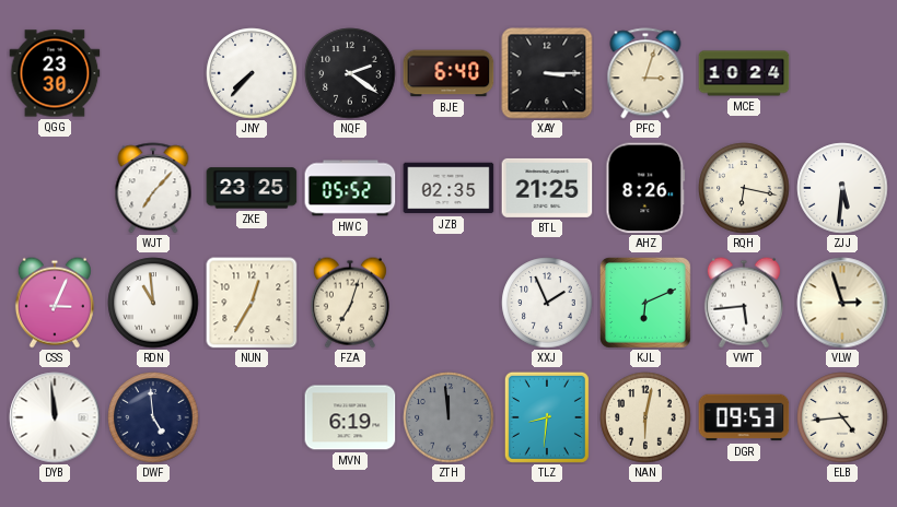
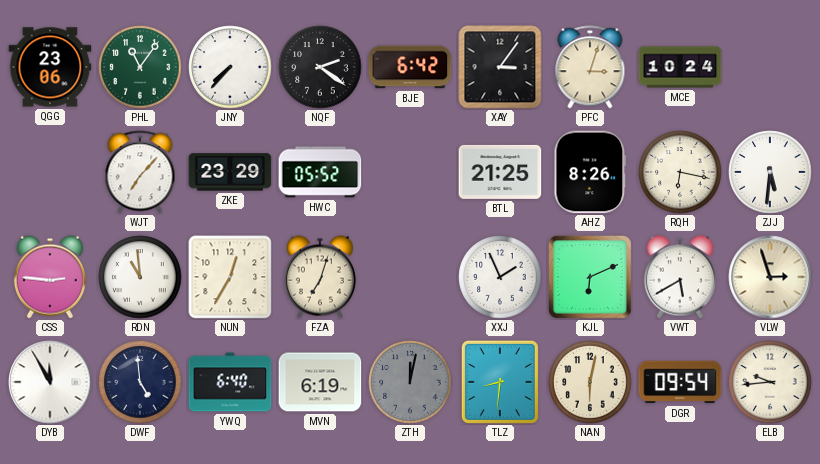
QGG: 23:30 -> 23:06 (50, 67)
PHL: none -> 11:06 (140, 67)
BJE: 6:40 -> 6:42 (410, 67)
XAY: 3:15 -> 3:06 (500, 67)
ZKE: 23:25 -> 23:29 (230, 172)
JZB: 02:35 -> none (449, 188)
CSS: 3:04 -> 2:46 (50, 277)
VWT: 5:44 -> 5:40 (680, 277)
DYB: 11:59 -> 11:55 (50, 382)
YWQ: none -> 6:40 (230, 382)
ZTH: 11:59 -> 12:02 (410, 382)
DGR: 09:53 -> 09:54 (680, 382)
ELB: 4:44 -> 9:44 (770, 382)
